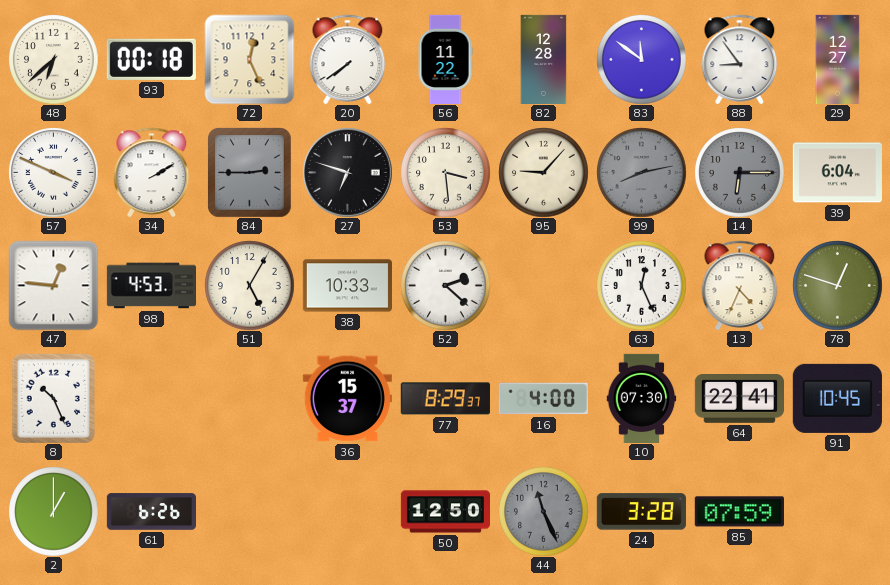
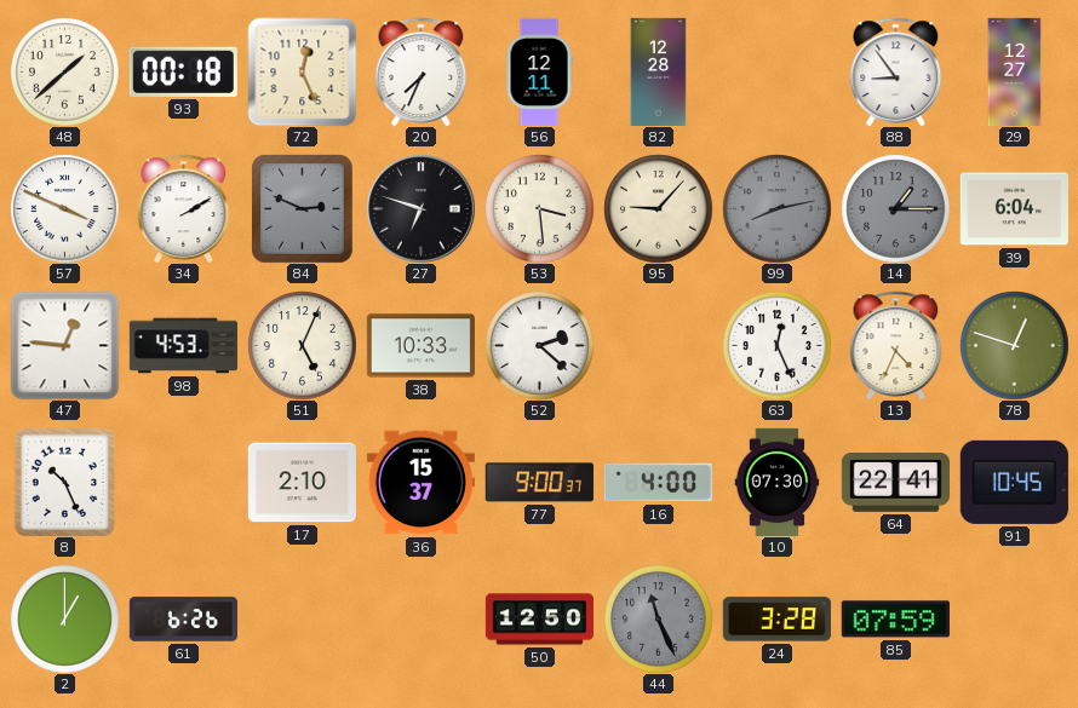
48: 6:38 -> 1:38 (64, 71)
20: 7:39 -> 7:34 (422, 71)
56: 11:22 -> 12:11 (539, 71)
83: 11:51 -> none (641, 59)
84: 2:45 -> 2:49 (303, 208)
14: 6:15 -> 1:15 (895, 208)
51: 5:05 -> 5:04 (302, 345)
17: none -> 2:10 (302, 483)
77: 8:29 -> 9:00 (539, 483)
